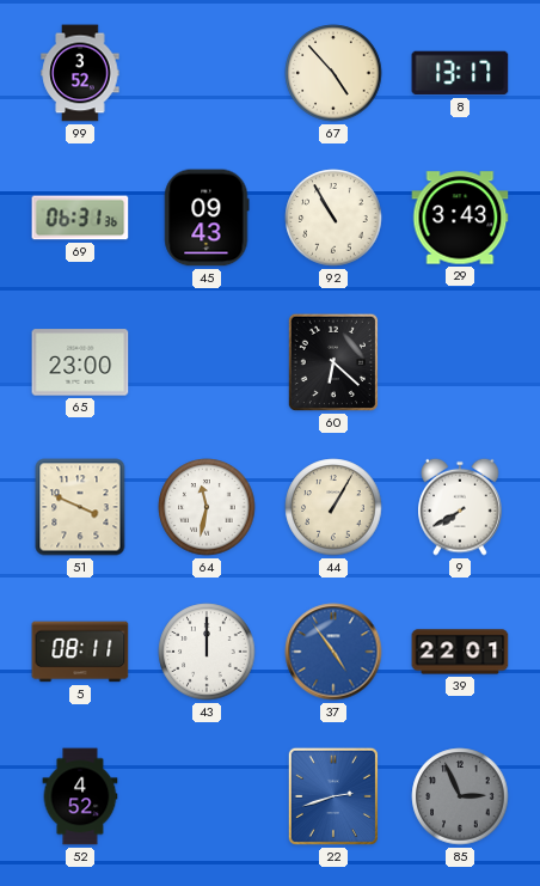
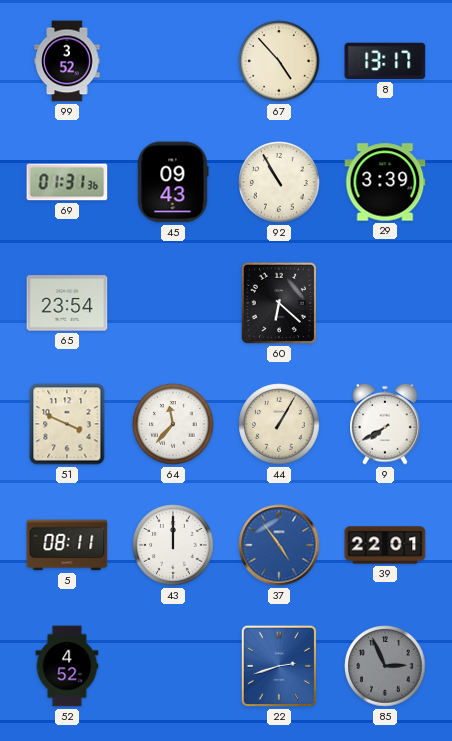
69: 06:31 -> 01:31 (67, 182)
29: 3:43 -> 3:39 (385, 182)
65: 23:00 -> 23:54 (67, 303)
64: 11:32 -> 11:37 (173, 424)
